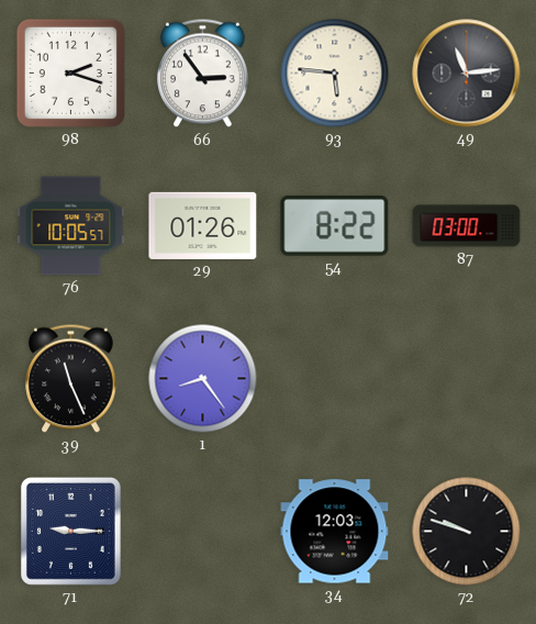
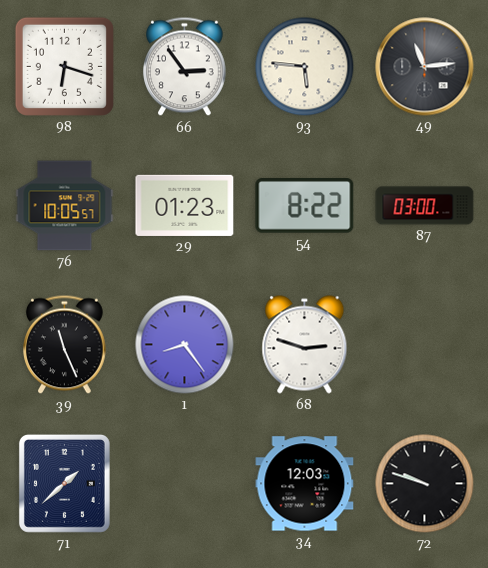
98: 2:18 -> 6:18 (64, 66)
29: 01:26 -> 01:23 (185, 205)
68: none -> 2:48 (305, 345)
71: 9:15 -> 1:38 (64, 483)
